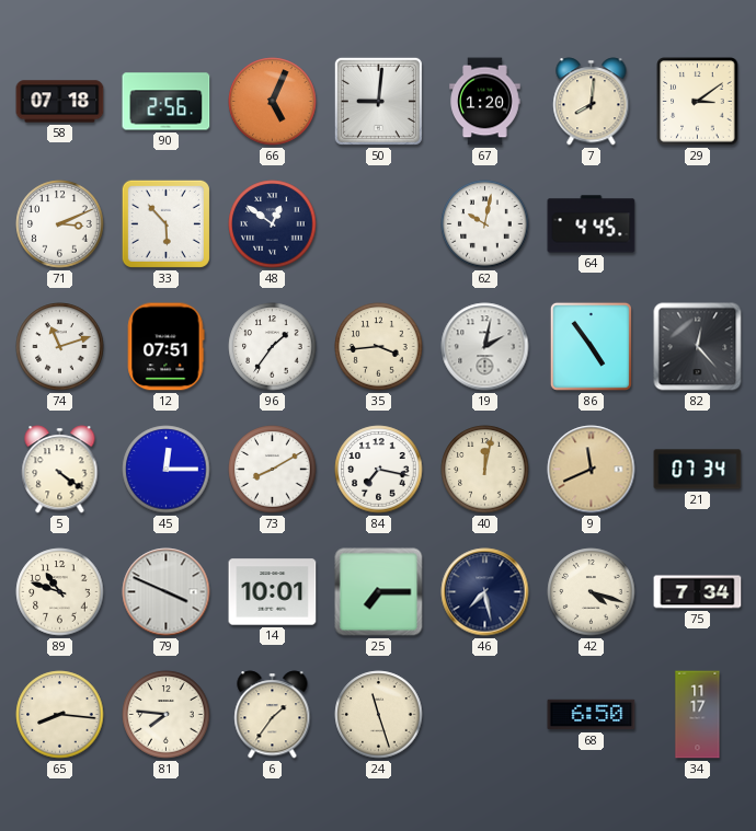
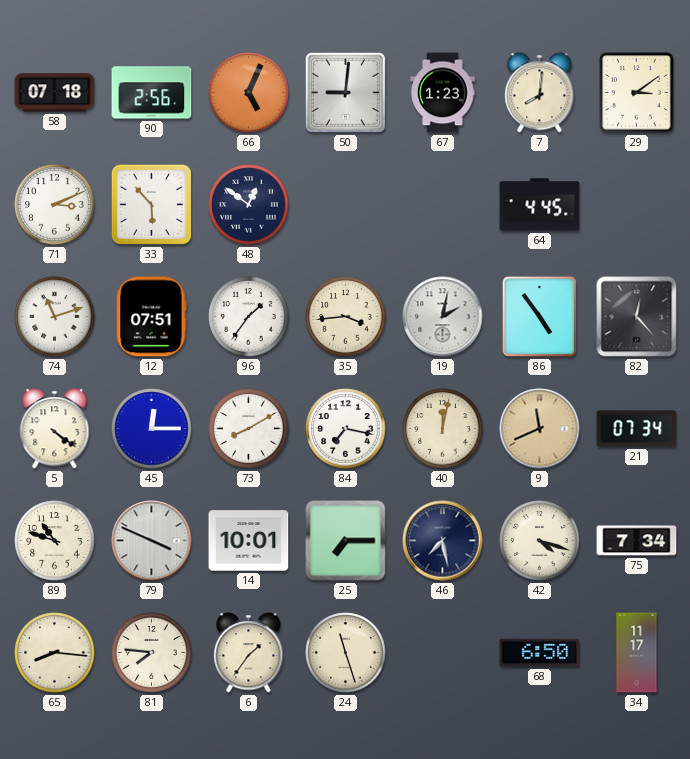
67: 1:20 -> 1:23 (443, 93)
62: 10:02 -> none (485, 224)
